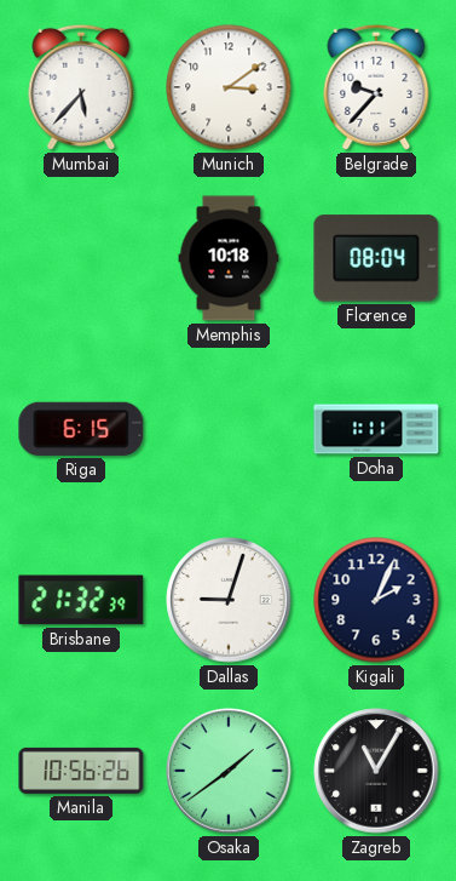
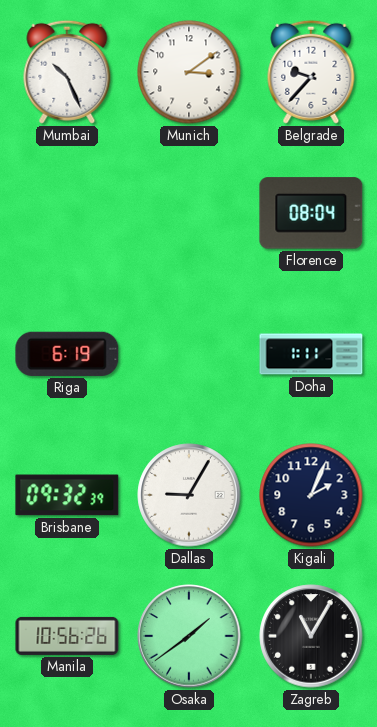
Mumbai: 5:37 -> 10:26 (67, 72)
Memphis: 10:18 -> none (229, 258)
Riga: 6:15 -> 6:19 (67, 354)
Brisbane: 21:32 -> 09:32 (67, 495)
Dallas: 9:03 -> 9:05 (189, 495)
